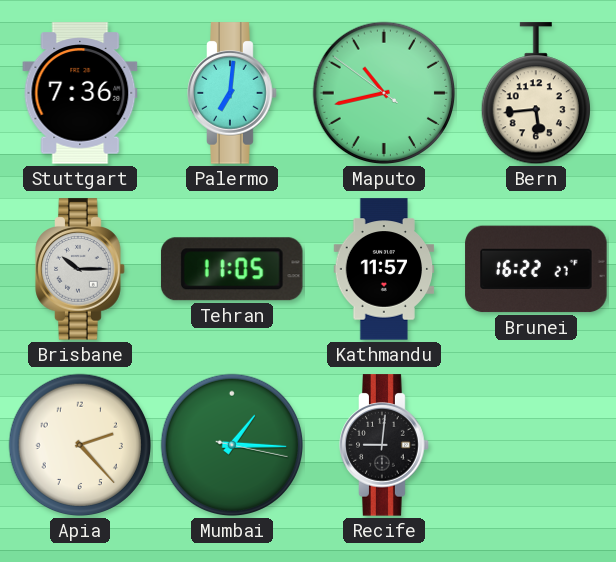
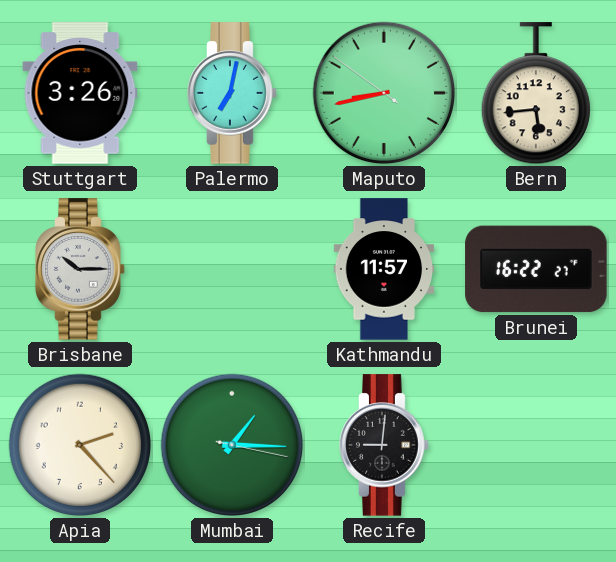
Stuttgart: 7:36 -> 3:26 (80, 93)
Palermo: 7:01 -> 7:02 (232, 93)
Maputo: 10:42 -> 8:42 (384, 93)
Tehran: 11:05 -> none (232, 269)
